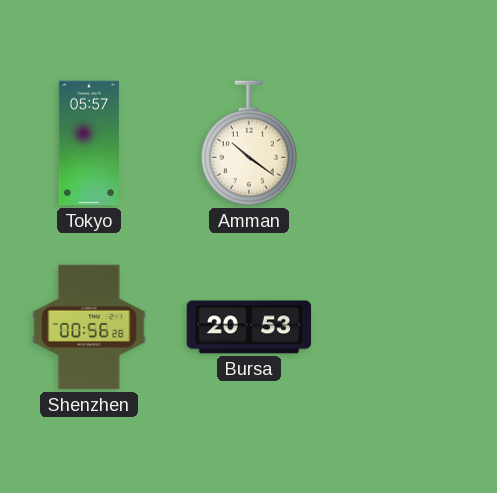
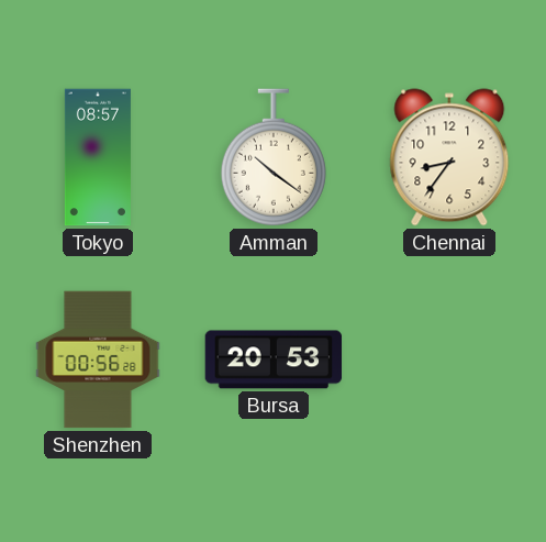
Tokyo: 05:57 -> 08:57 (98, 157)
Chennai: none -> 8:36 (449, 157)
